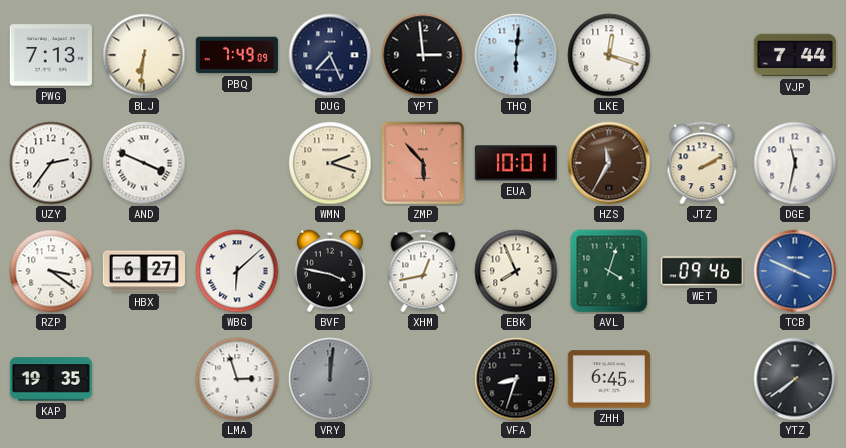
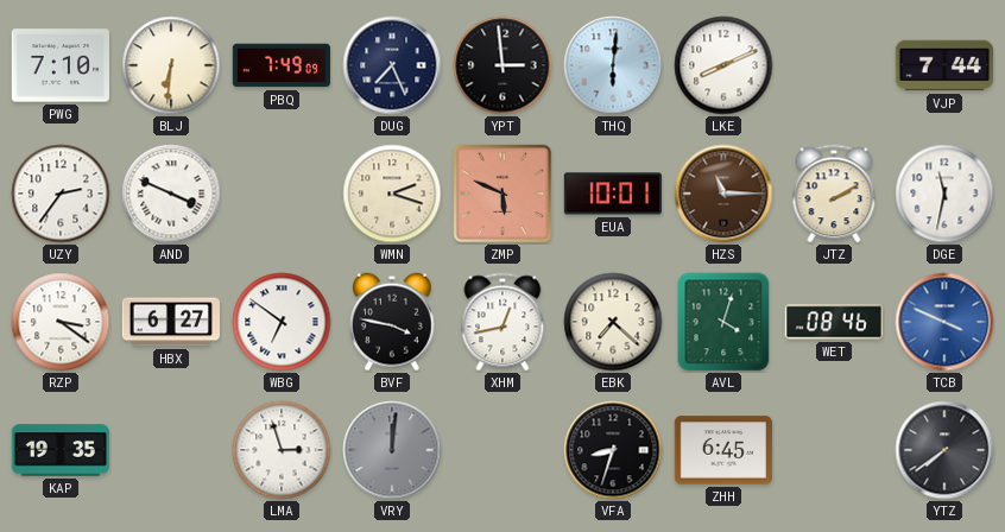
PWG: 7:13 -> 7:10 (61, 65)
LKE: 12:18 -> 8:11 (723, 65)
ZMP: 5:53 -> 5:49 (502, 194)
HZS: 11:35 -> 11:15 (723, 194)
WBG: 6:08 -> 6:51 (282, 322)
EBK: 7:56 -> 7:22 (613, 322)
WET: 09:46 -> 08:46 (833, 322)
